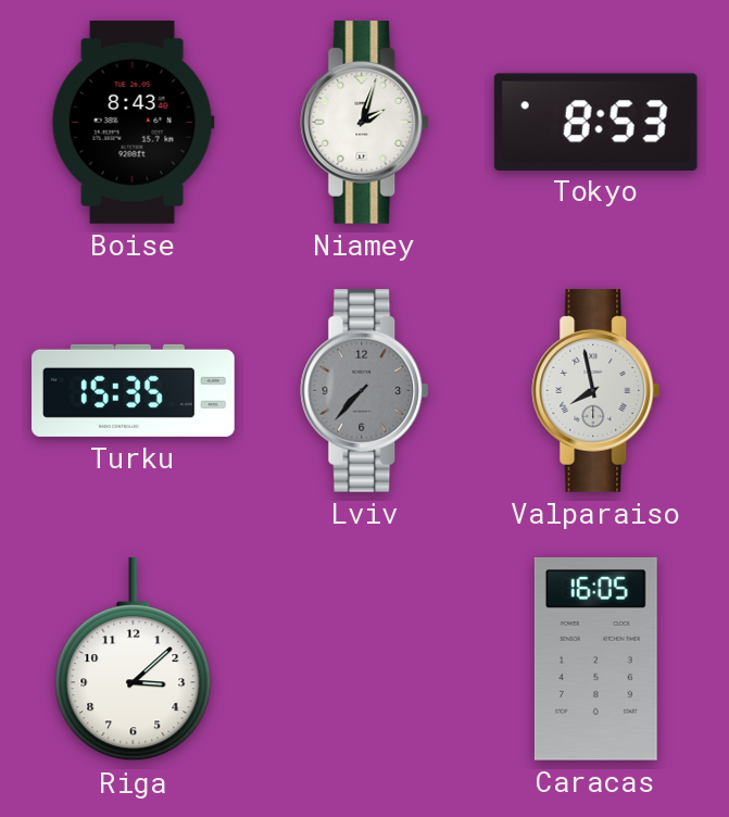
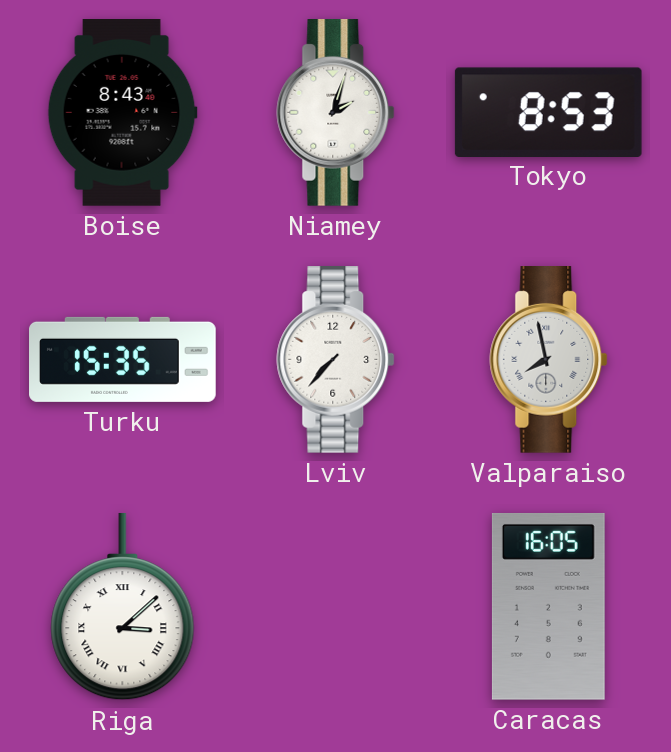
Lviv dial: grey -> white (336, 360)
Riga numerals: Arabic -> Roman (123, 607)
